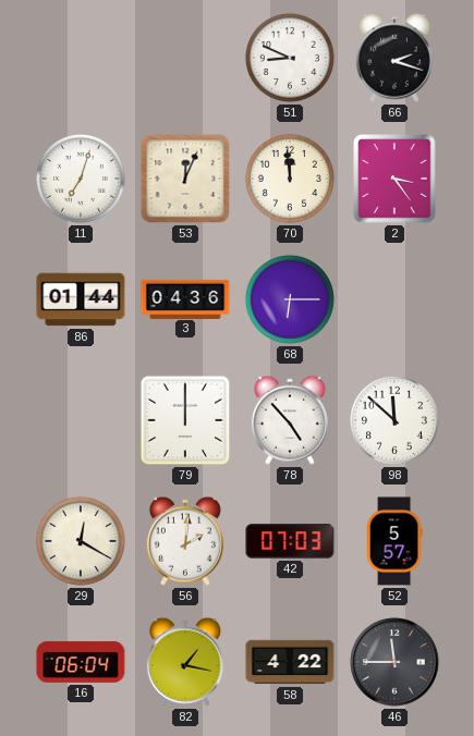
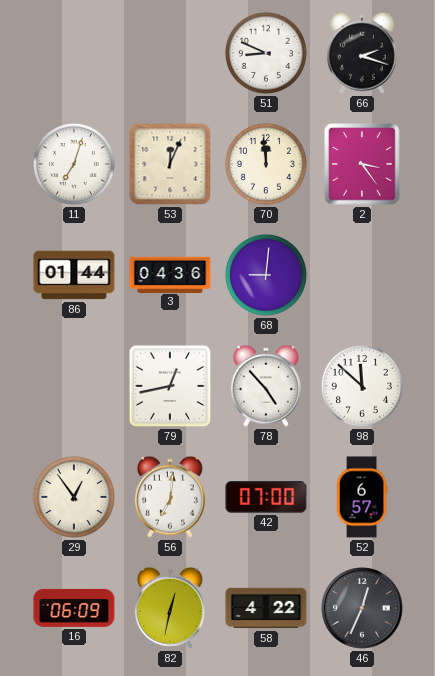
68: 6:15 -> 9:01 (266, 275)
79: 12:00 -> 12:43 (170, 386)
29: 12:20 -> 12:54 (74, 497)
56: 2:01 -> 7:01 (170, 497)
42: 07:03 -> 07:00 (266, 497)
52: 5:57 -> 6:57 (362, 497)
16: 06:04 -> 06:09 (74, 608)
82: 1:17 -> 12:32 (170, 608)
46: 11:45 -> 12:34 (362, 608)
